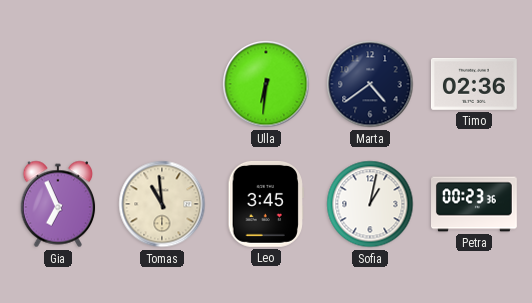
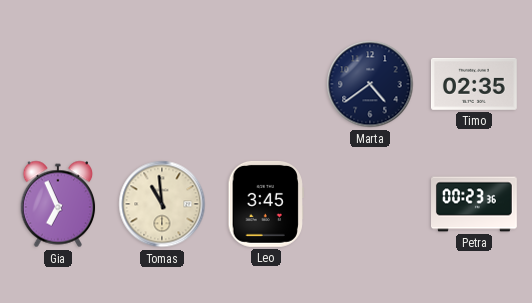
Ulla: 6:31 -> none (266, 84)
Timo: 02:36 -> 02:35 (474, 84)
Sofia: 1:02 -> none (370, 204)
